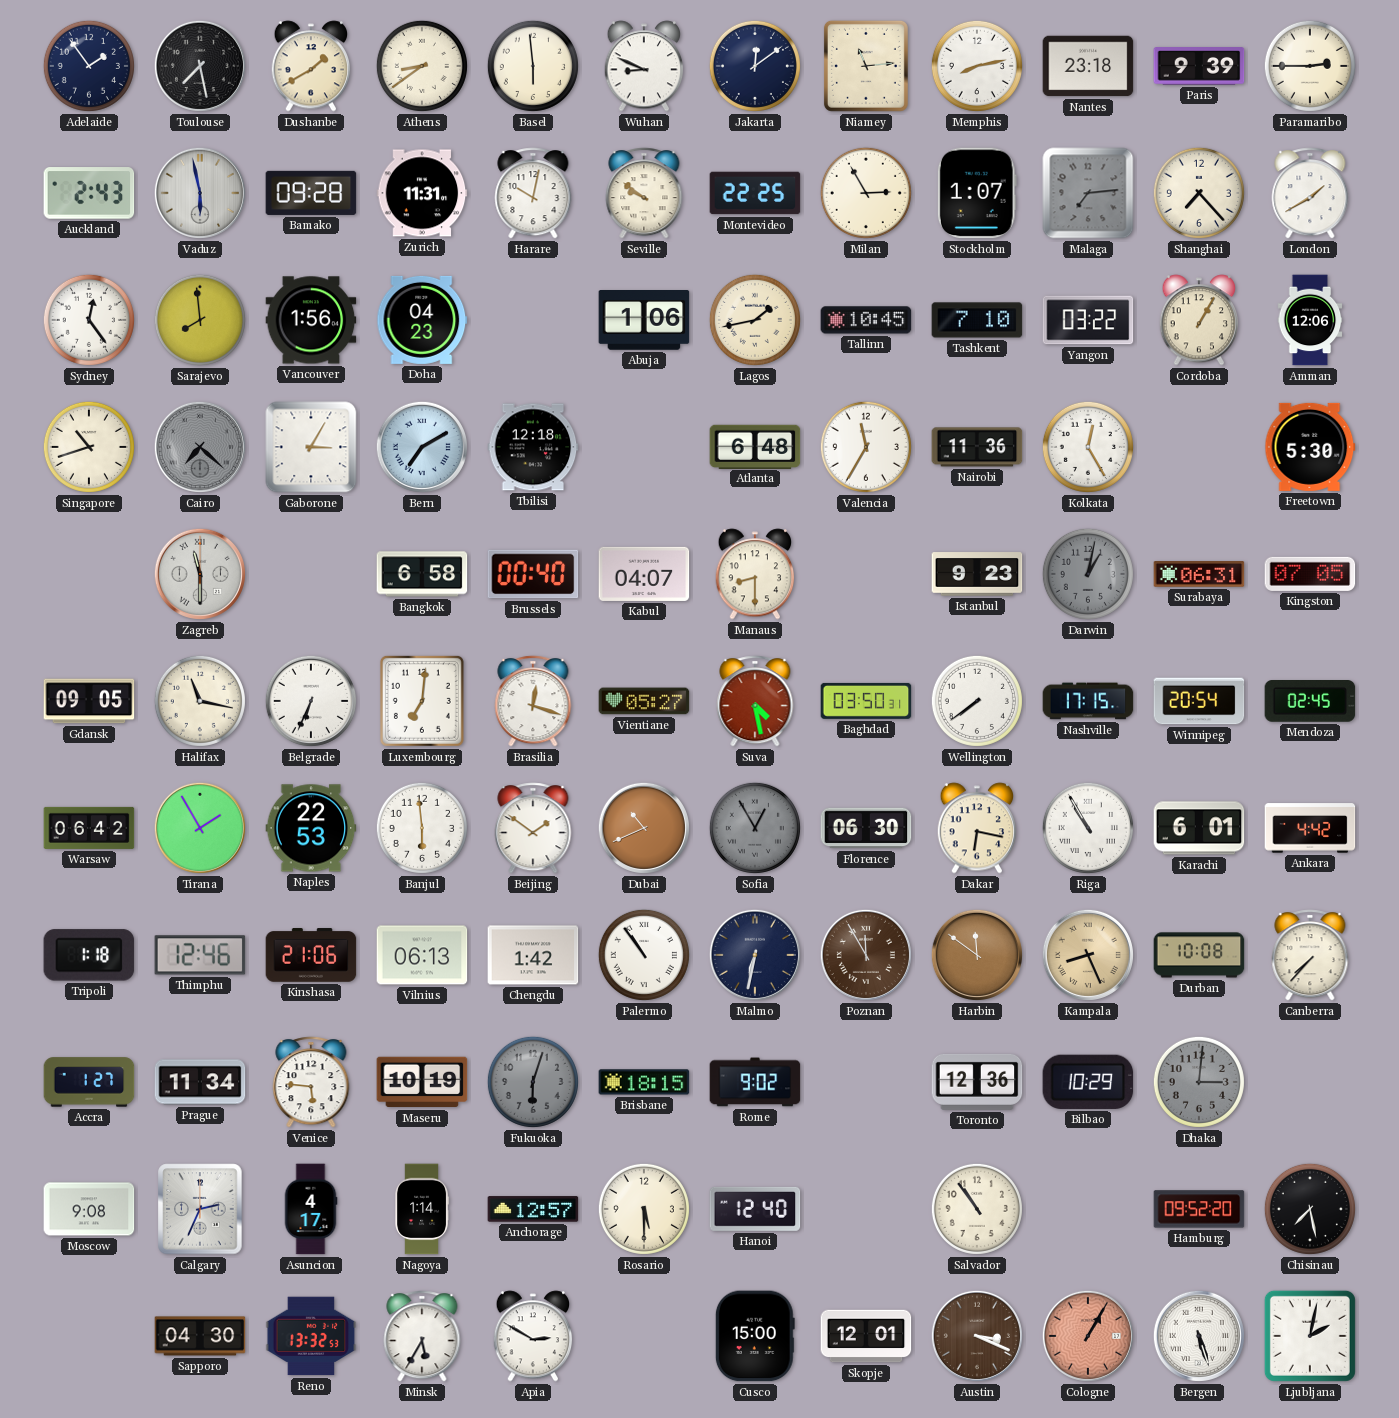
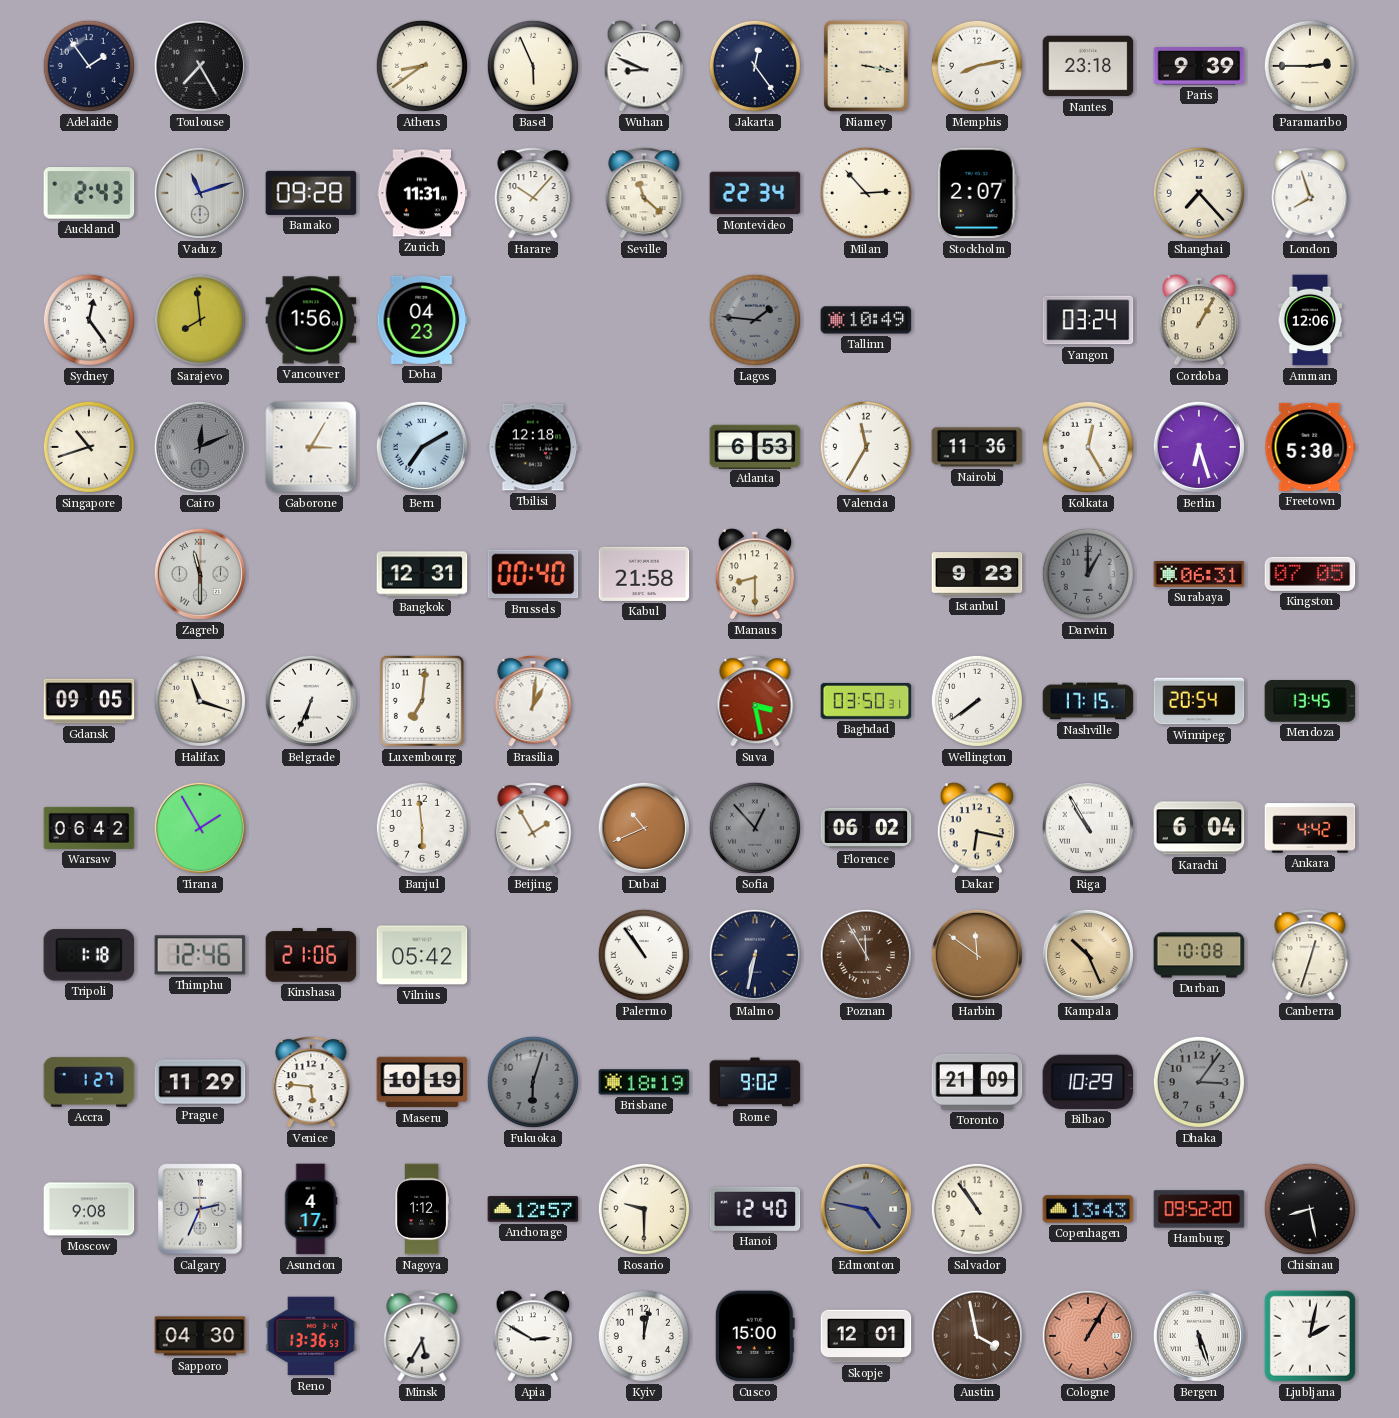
Toulouse: 7:28 -> 7:25 (200, 66)
Dushanbe: 1:40 -> none (311, 66)
Basel: 5:59 -> 5:56 (533, 66)
Jakarta: 12:09 -> 12:24 (755, 66)
Niamey: 11:14 -> 3:17 (866, 66)
Vaduz: 5:58 -> 11:12 (200, 193)
Harare: 10:02 -> 10:07 (533, 193)
Seville: 9:51 -> 11:22 (644, 193)
Montevideo: 22:25 -> 22:34 (755, 193)
Milan: 2:55 -> 2:53 (866, 193)
Stockholm: 1:07 -> 2:07 (977, 193)
Malaga: 7:14 -> none (1088, 193)
London: 1:40 -> 7:57 (1310, 193)
Abuja: 1:06 -> none (644, 321)
Lagos: 1:43 -> 1:46 (755, 320)
Lagos dial: cream -> grey (755, 320)
Tallinn: 10:45 -> 10:49 (866, 320)
Tashkent: 7:10 -> none (977, 320)
Yangon: 03:22 -> 03:24 (1088, 320)
Cairo: 7:22 -> 12:11 (200, 447)
Atlanta: 6:48 -> 6:53 (755, 446)
Berlin: none -> 6:27 (1199, 447)
Bangkok: 6:58 -> 12:31 (422, 574)
Kabul: 04:07 -> 21:58 (644, 574)
Darwin: 1:02 -> 1:00 (1088, 574)
Halifax: 11:17 -> 11:18 (200, 701)
Brasilia: 12:18 -> 1:01 (533, 701)
Vientiane: 05:27 -> none (644, 701)
Suva: 4:28 -> 3:28 (755, 701)
Mendoza: 02:45 -> 13:45 (1310, 702)
Naples: 22:53 -> none (311, 828)
Beijing: 1:51 -> 1:55 (533, 828)
Sofia: 12:55 -> 12:53 (755, 828)
Florence: 06:30 -> 06:02 (866, 828)
Karachi: 6:01 -> 6:04 (1199, 828)
Vilnius: 06:13 -> 05:42 (422, 955)
Chengdu: 1:42 -> none (533, 955)
Kampala: 8:26 -> 10:26 (1088, 955)
Canberra: 7:37 -> 12:33 (1310, 955)
Prague: 11:34 -> 11:29 (200, 1082)
Brisbane: 18:15 -> 18:19 (644, 1082)
Toronto: 12:36 -> 21:09 (977, 1082)
Dhaka: 3:01 -> 3:06 (1199, 1082)
Nagoya: 1:14 -> 1:12 (421, 1209)
Rosario: 5:30 -> 9:30 (644, 1209)
Edmonton: none -> 4:47 (866, 1209)
Copenhagen: none -> 13:43 (1088, 1209)
Chisinau: 7:28 -> 8:28 (1310, 1209)
Reno: 13:32 -> 13:36 (311, 1336)
Kyiv: none -> 12:02 (644, 1336)
Austin: 3:19 -> 3:58 (977, 1336)
